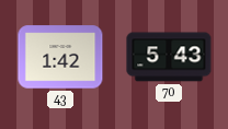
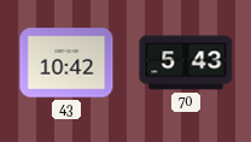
43: 1:42 -> 10:42 (66, 63)
